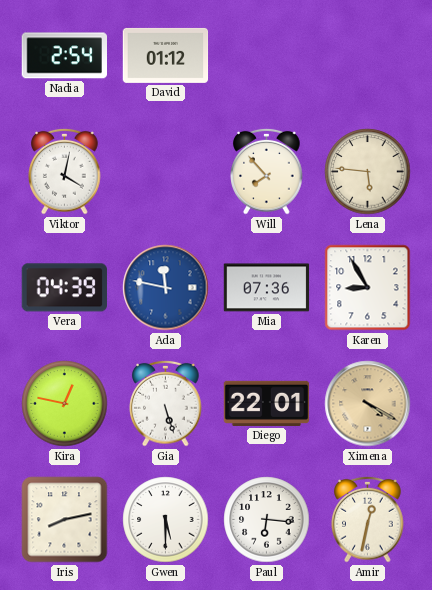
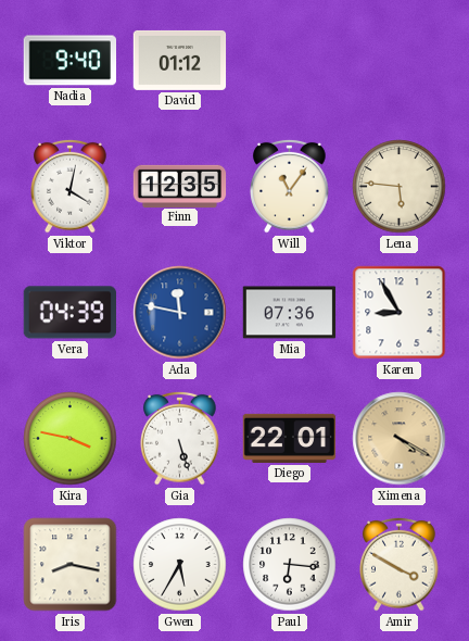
Nadia: 2:54 -> 9:40 (69, 61)
Finn: none -> 12:35 (180, 186)
Will: 7:53 -> 11:06 (290, 186)
Kira: 12:47 -> 3:47 (71, 439)
Iris: 8:13 -> 8:17 (71, 565)
Gwen: 5:30 -> 5:35 (180, 565)
Amir: 12:32 -> 3:50 (400, 564)
